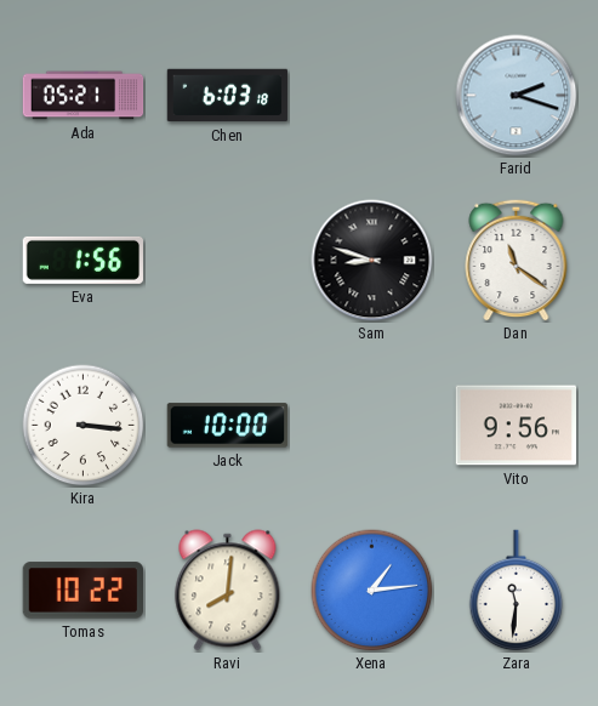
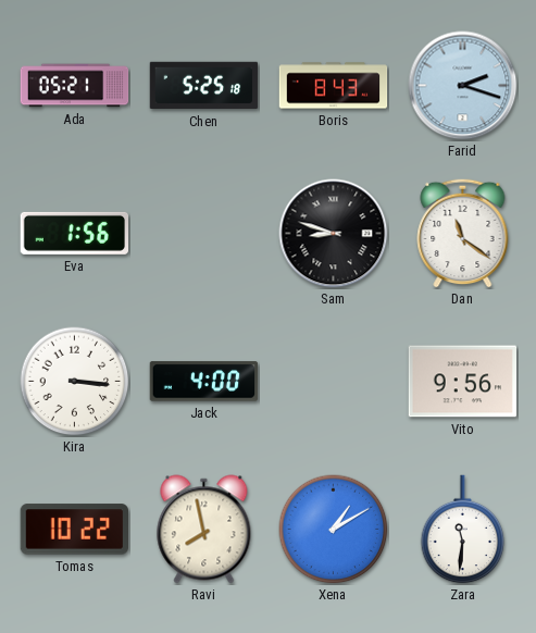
Chen: 6:03 -> 5:25 (204, 86)
Boris: none -> 8:43 (334, 86)
Jack: 10:00 -> 4:00 (204, 382)
Ravi: 8:01 -> 7:58 (204, 530)
Xena: 1:14 -> 1:10 (334, 530)
